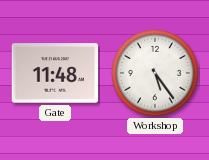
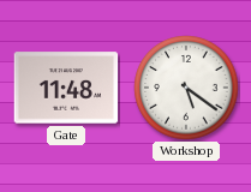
Workshop: 5:24 -> 5:21 (186, 88)
